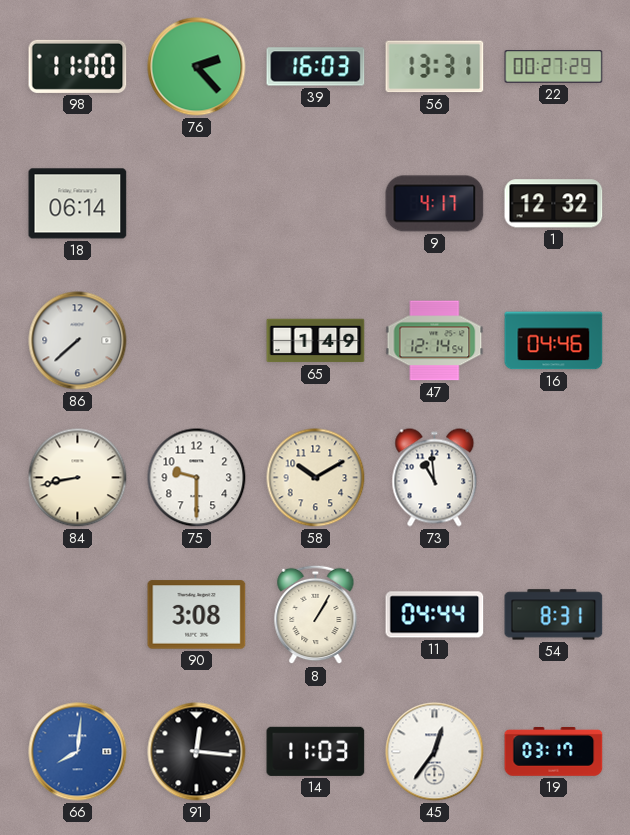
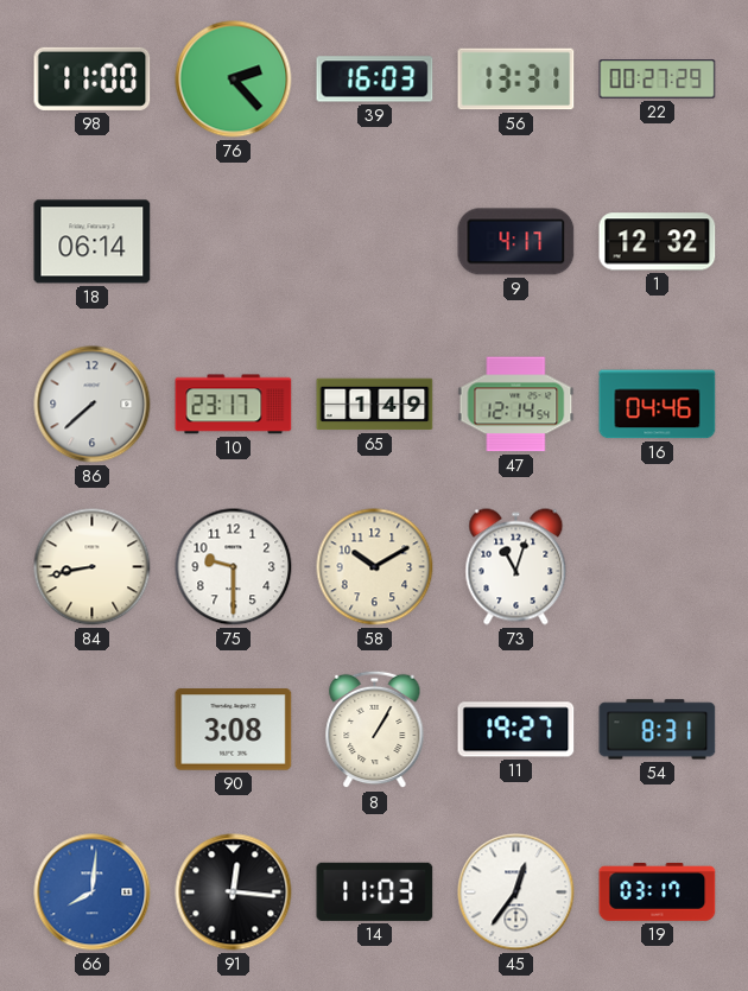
10: none -> 23:17 (234, 405)
73: 10:59 -> 11:03 (516, 567)
11: 04:44 -> 19:27 (516, 730)
